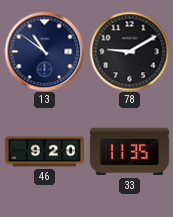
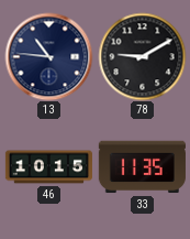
13: 10:51 -> 10:46 (48, 56)
46: 9:20 -> 10:15 (48, 167)
